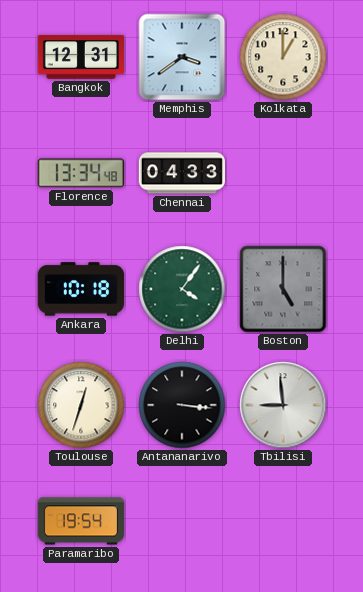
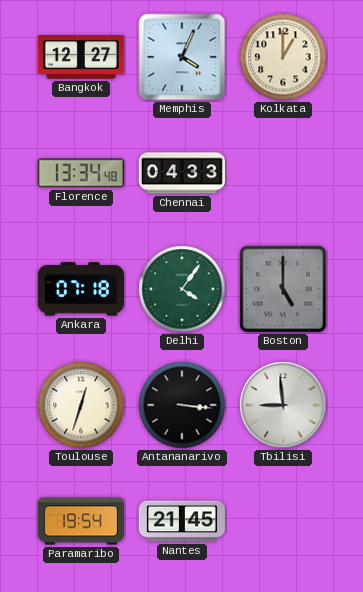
Bangkok: 12:31 -> 12:27 (81, 57)
Memphis: 3:39 -> 4:04 (182, 57)
Ankara: 10:18 -> 07:18 (81, 289)
Nantes: none -> 21:45 (182, 521)
